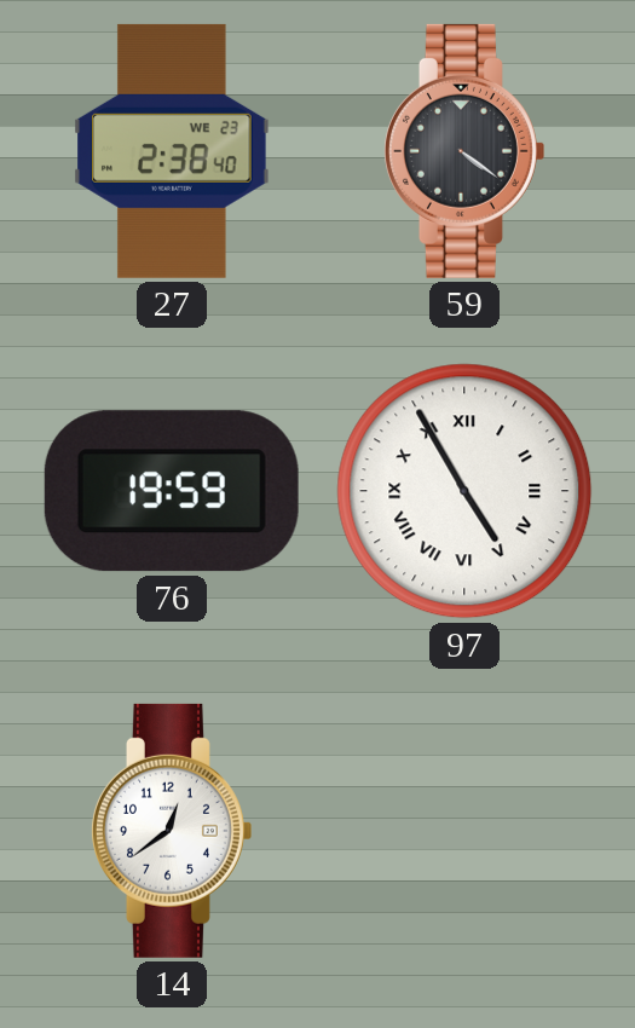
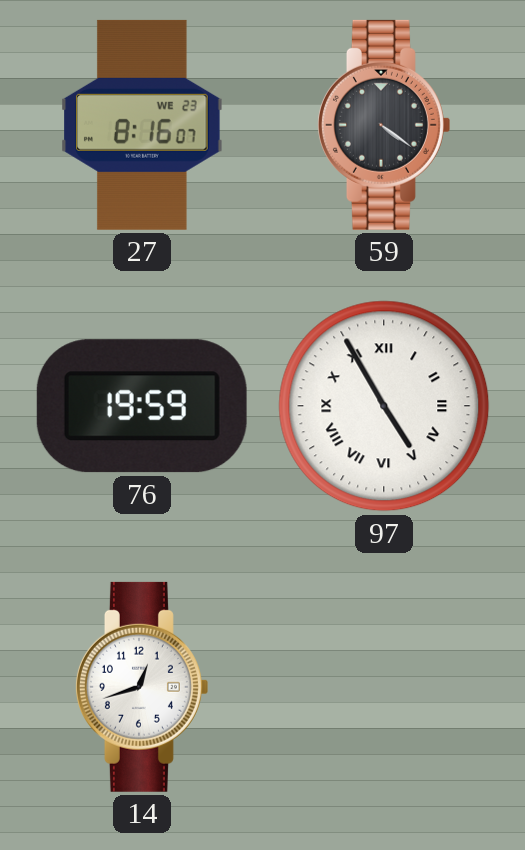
27: 2:38 -> 8:16 (142, 125)
14: 12:39 -> 12:42 (141, 687)
